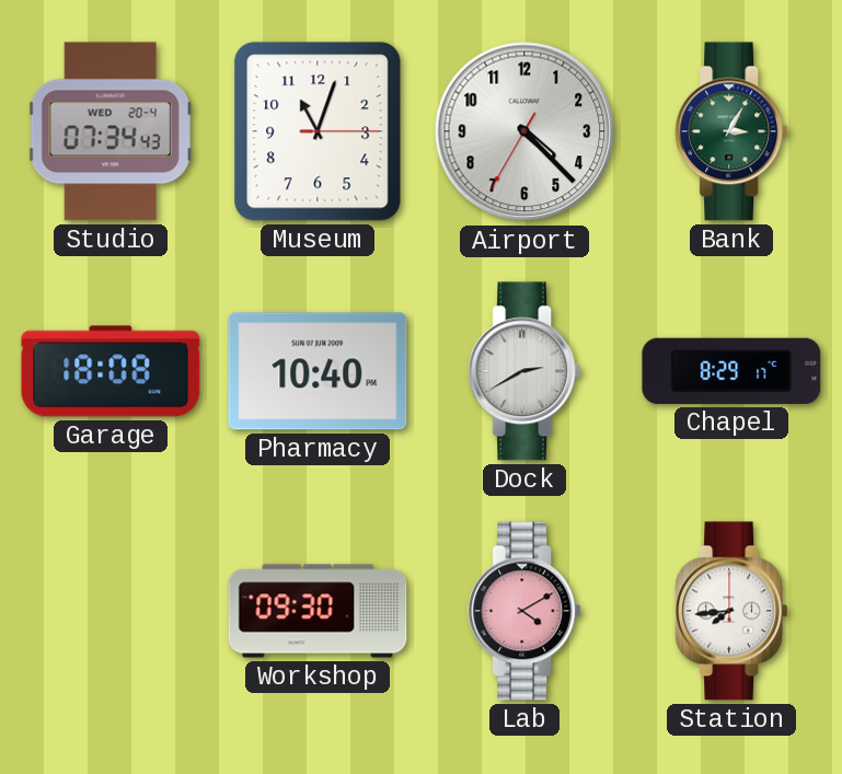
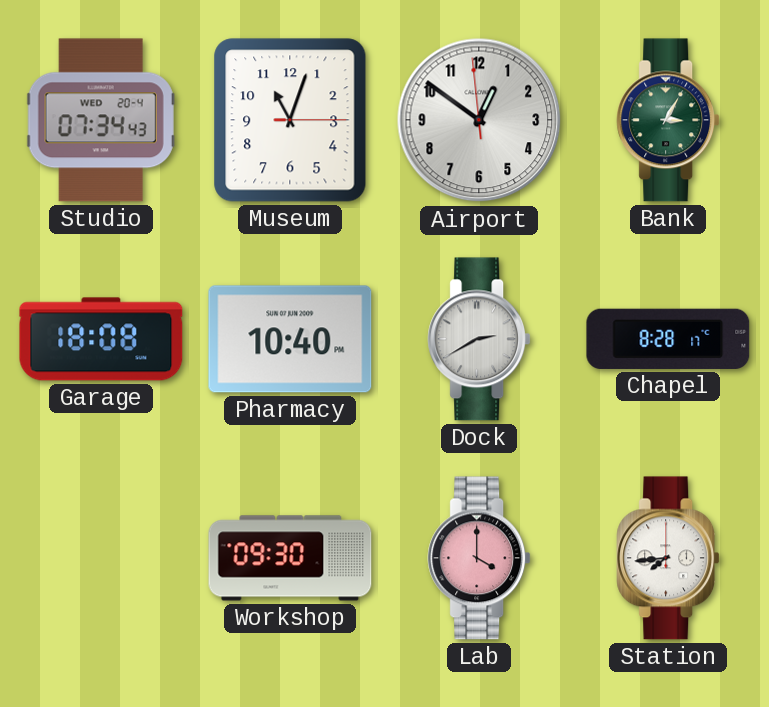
Airport: 4:22 -> 12:50 (479, 120)
Chapel: 8:29 -> 8:28 (668, 339)
Lab: 4:10 -> 4:00 (479, 558)
